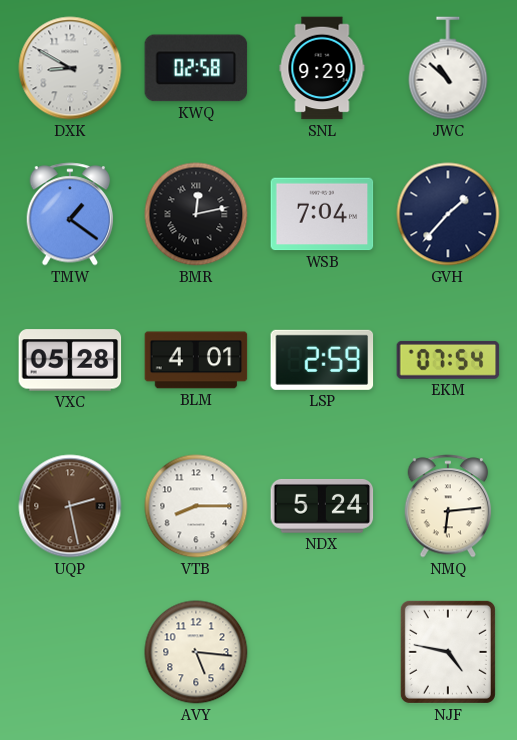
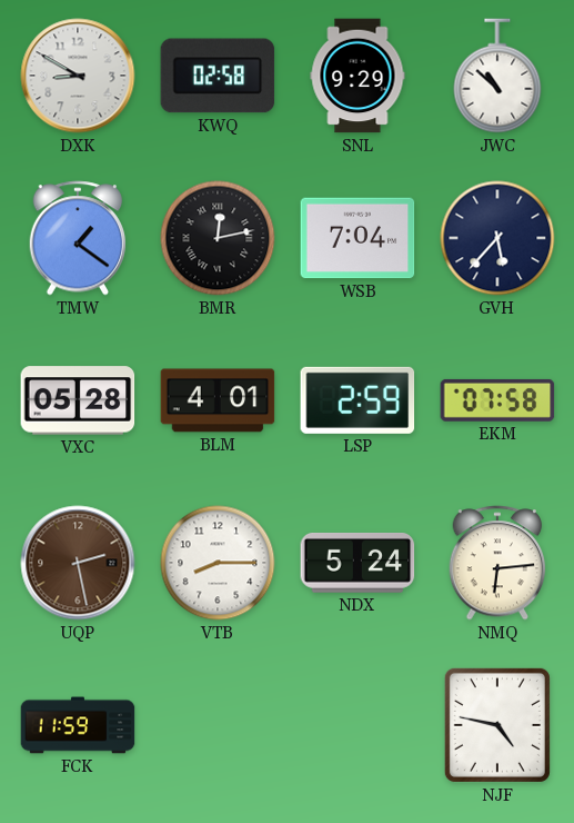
GVH: 1:37 -> 5:37 (497, 238)
EKM: 07:54 -> 07:58 (497, 400)
FCK: none -> 11:59 (78, 725)
AVY: 5:16 -> none (196, 652)
